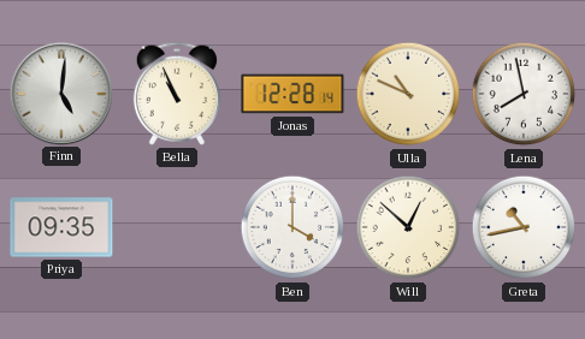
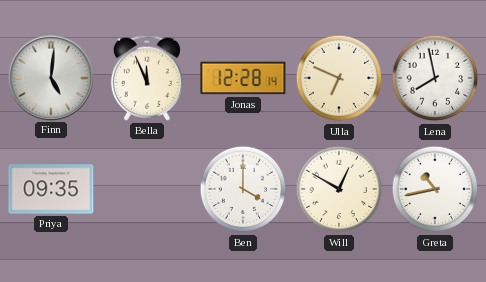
Bella: 10:56 -> 11:56 (147, 78)
Ulla: 10:49 -> 6:49 (339, 78)
Will: 12:52 -> 12:50 (339, 189)
